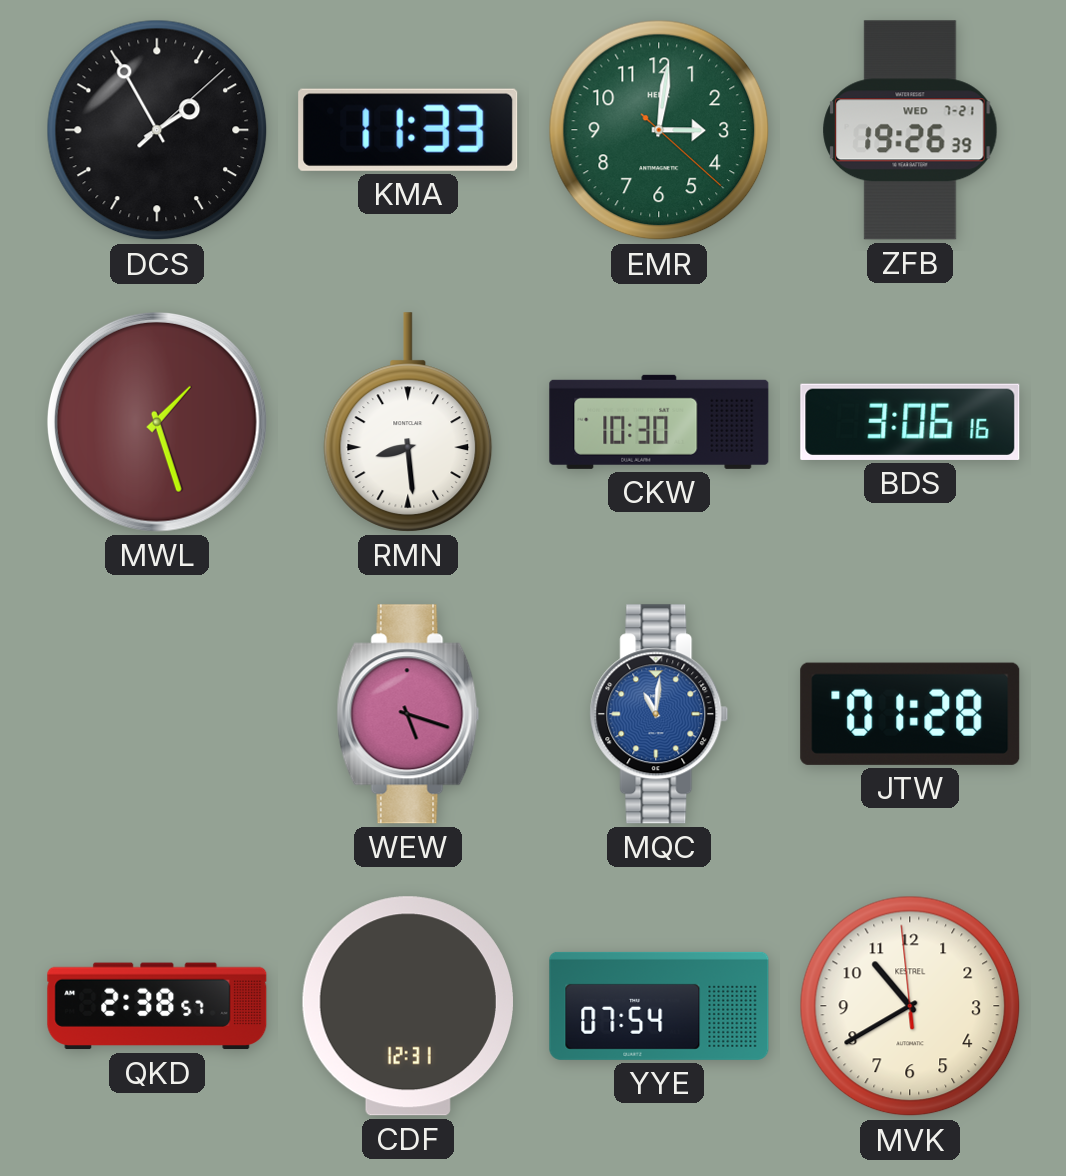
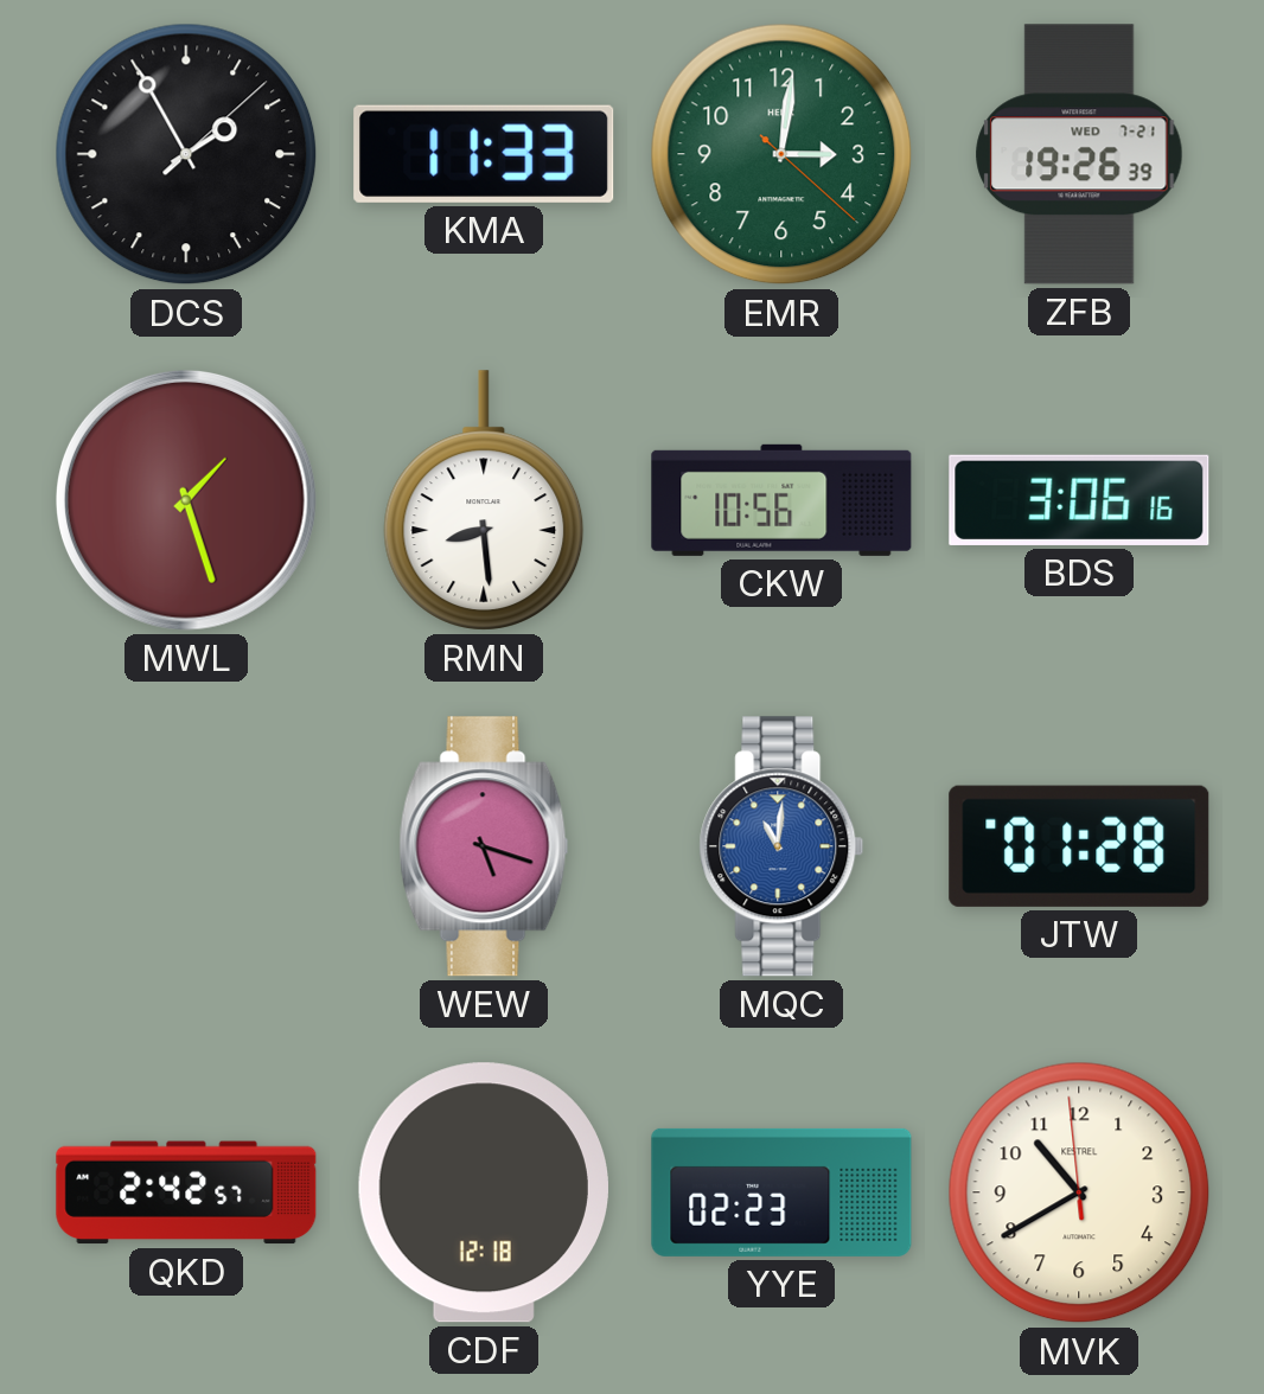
CKW: 10:30 -> 10:56 (781, 500)
QKD: 2:38 -> 2:42 (186, 1192)
CDF: 12:31 -> 12:18 (484, 1192)
YYE: 07:54 -> 02:23 (781, 1192)
